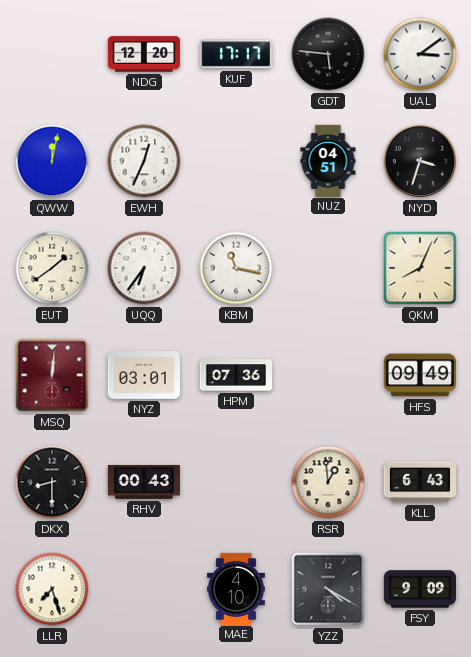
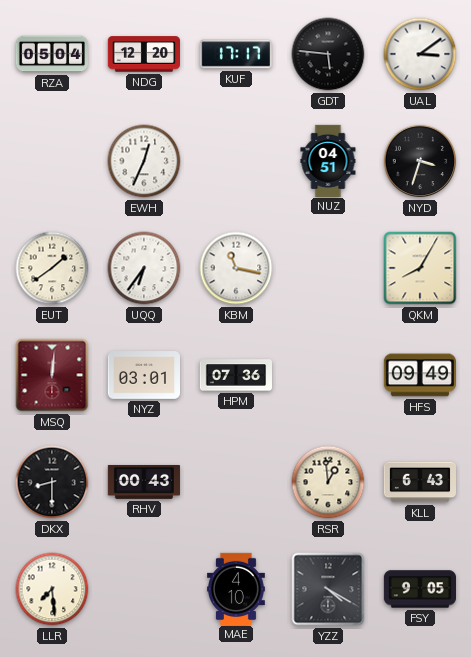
RZA: none -> 05:04 (51, 54)
QWW: 12:02 -> none (52, 161)
QKM: 8:04 -> 8:05 (420, 268)
LLR: 7:27 -> 7:29 (52, 589)
FSY: 9:09 -> 9:05 (419, 589)
